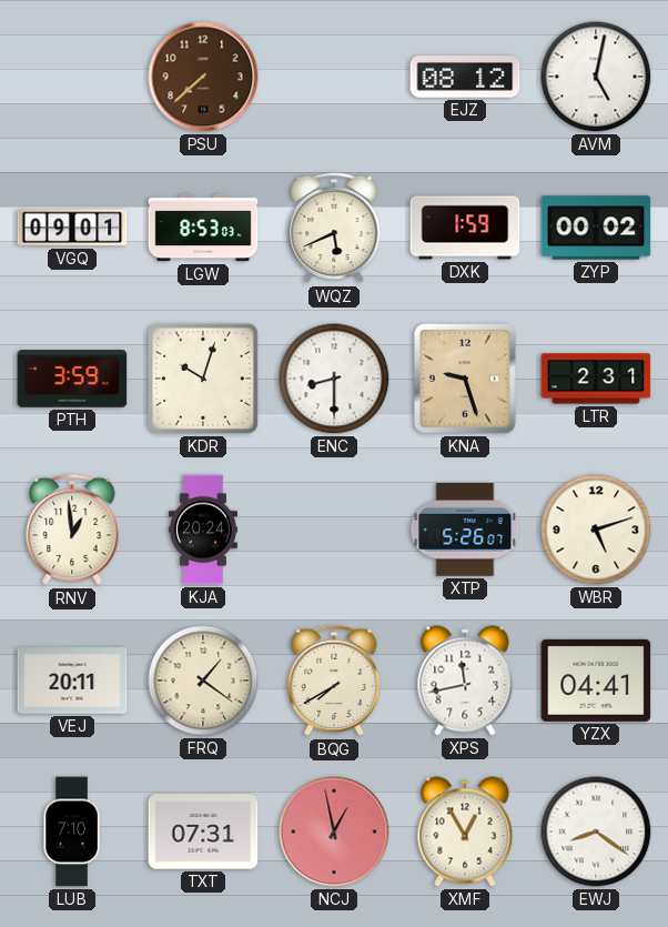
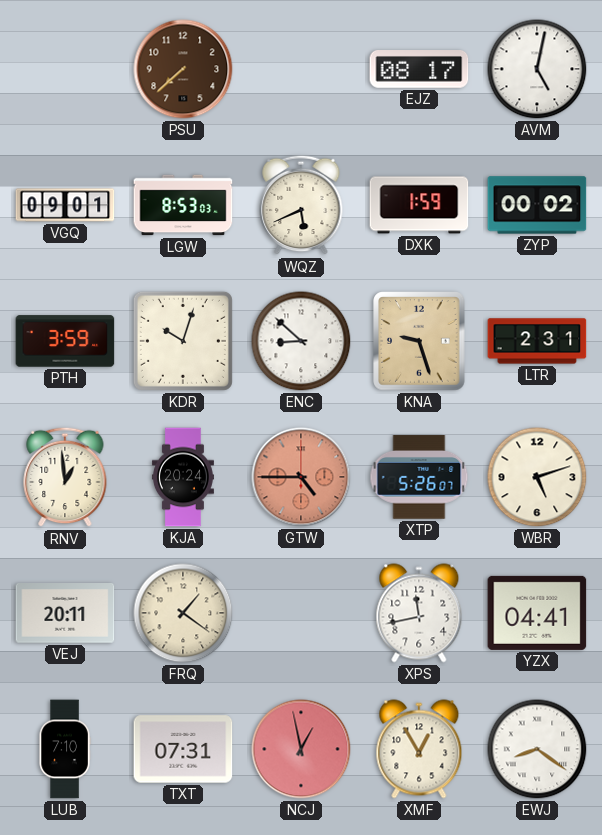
EJZ: 08:12 -> 08:17 (419, 70)
ENC: 8:30 -> 8:52 (301, 341)
GTW: none -> 4:45 (301, 477)
BQG: 7:40 -> none (334, 681)
